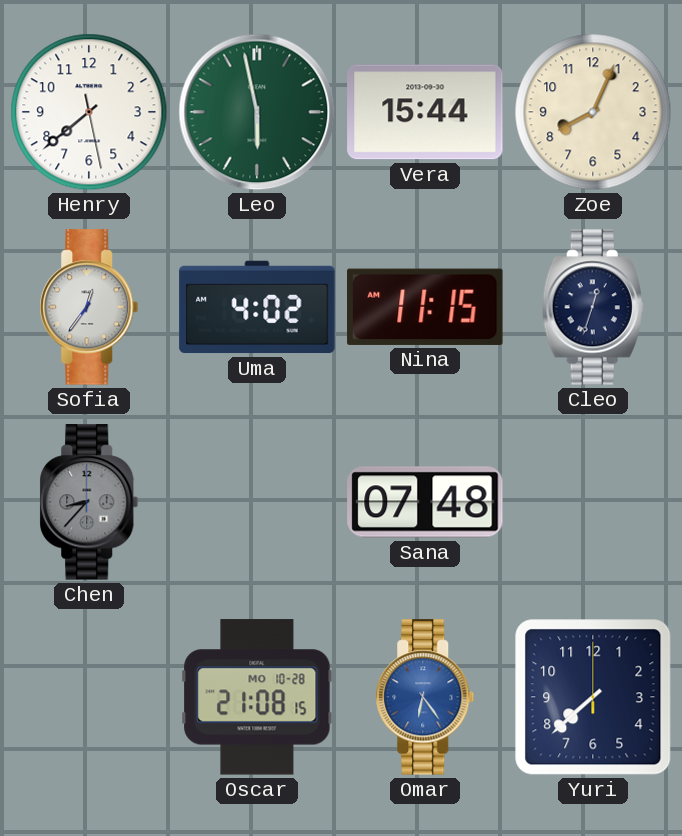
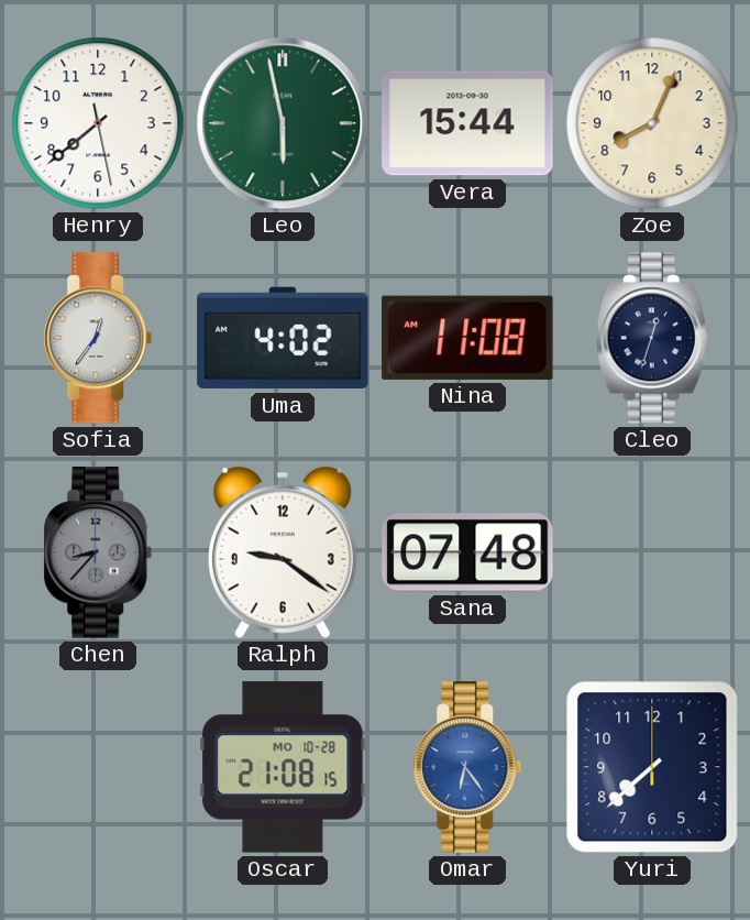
Nina: 11:15 -> 11:08 (467, 338)
Ralph: none -> 9:21 (283, 552)
